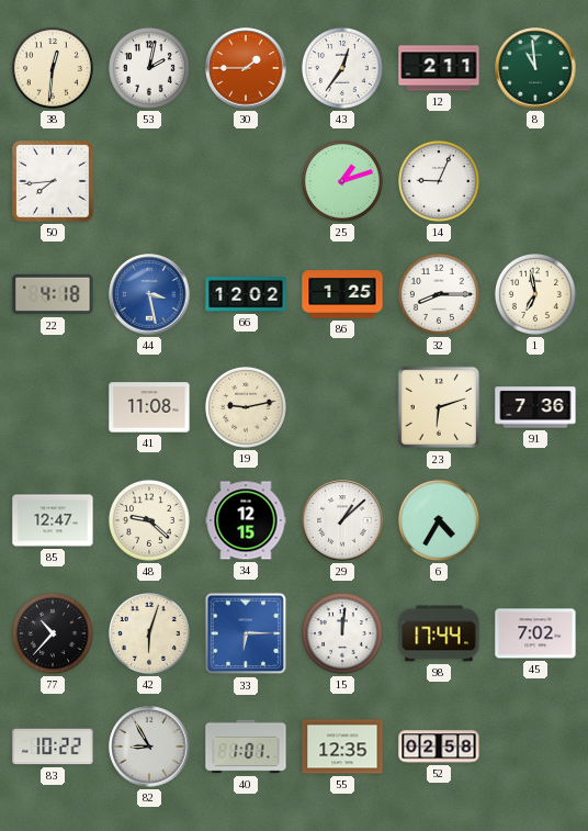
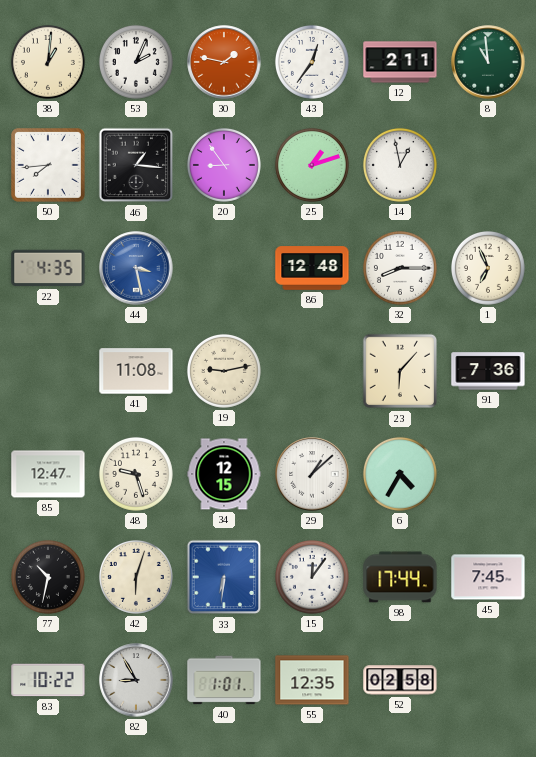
38: 12:31 -> 1:01 (48, 62)
53: 2:02 -> 2:04 (136, 62)
30: 1:45 -> 1:47 (224, 62)
46: none -> 1:16 (136, 165)
20: none -> 8:54 (224, 165)
14: 9:04 -> 12:58 (400, 165)
22: 4:18 -> 4:35 (48, 268)
66: 12:02 -> none (246, 294)
86: 1:25 -> 12:48 (312, 268)
1: 6:58 -> 6:56 (488, 268)
23: 6:12 -> 6:07 (400, 371)
48: 9:22 -> 9:27 (136, 474)
77: 10:37 -> 10:32 (48, 577)
33: 6:15 -> 6:31 (224, 577)
15: 12:01 -> 12:06 (312, 577)
45: 7:02 -> 7:45 (488, 577)
